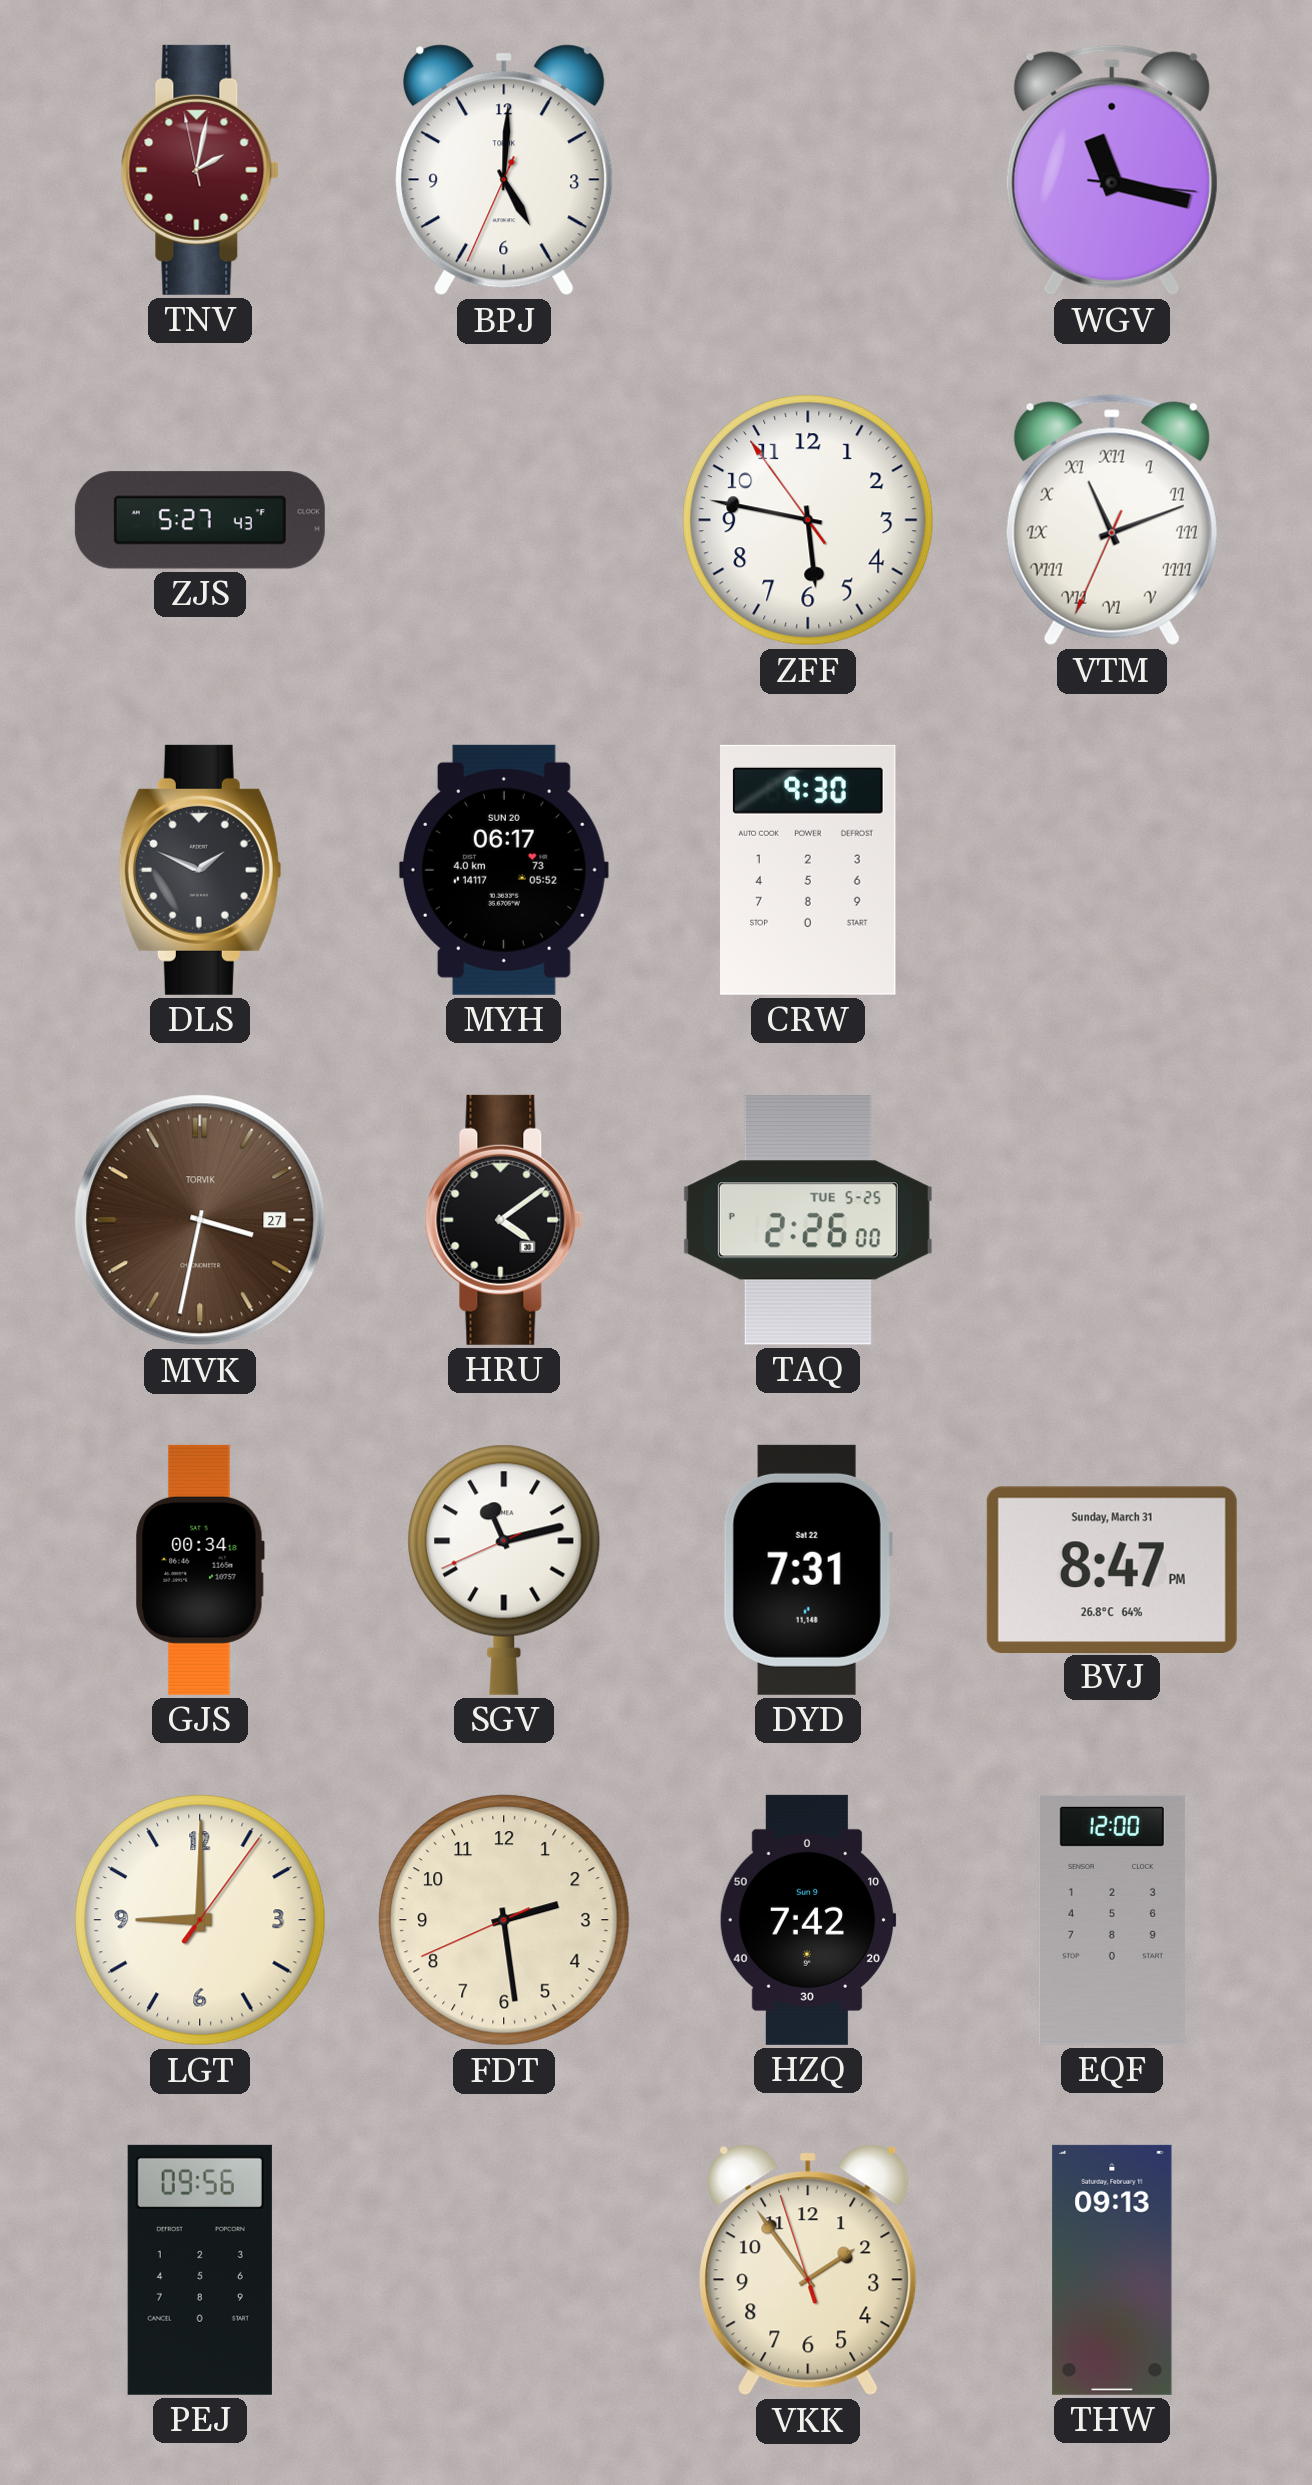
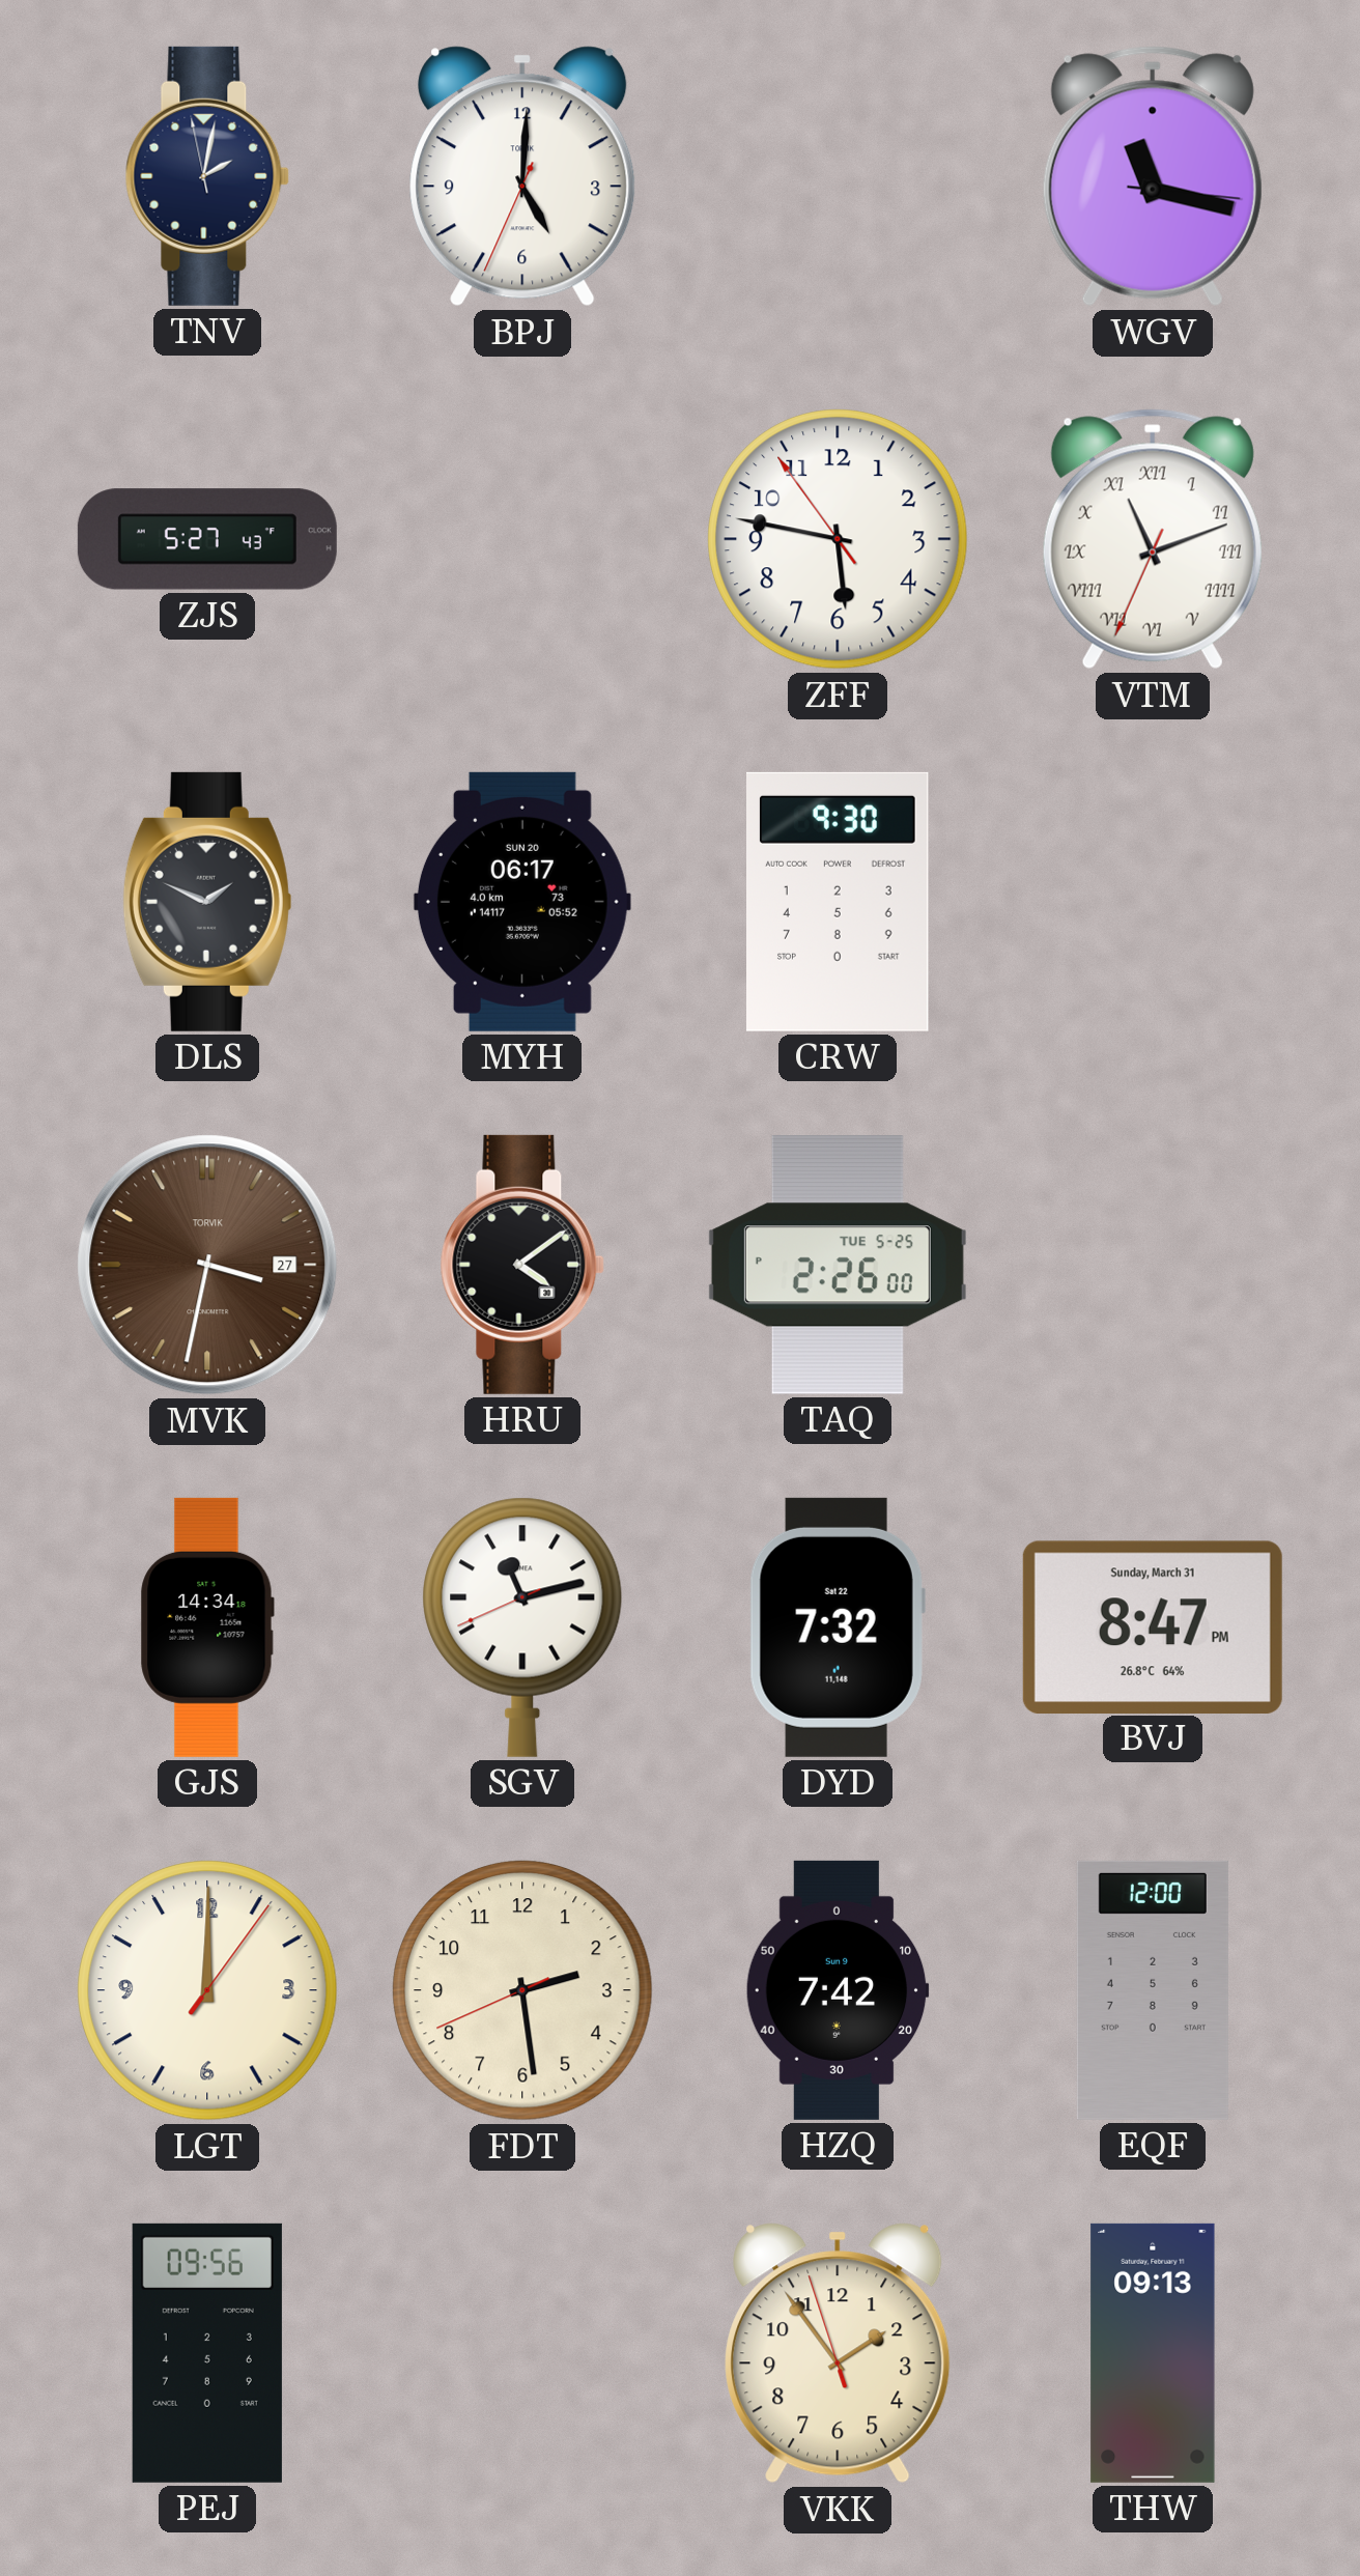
TNV dial: burgundy -> navy (207, 176)
GJS: 00:34 -> 14:34 (207, 1627)
DYD: 7:31 -> 7:32 (838, 1627)
LGT: 9:00 -> 12:00 (207, 1990)
